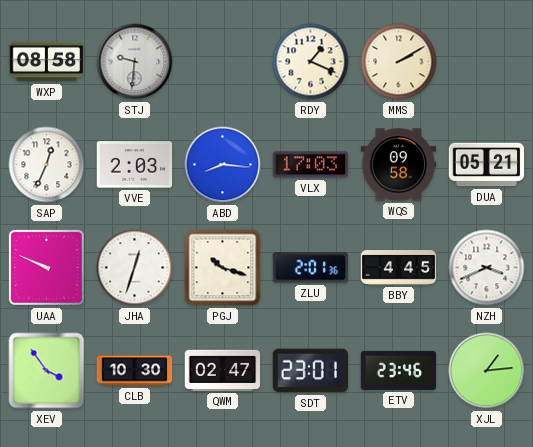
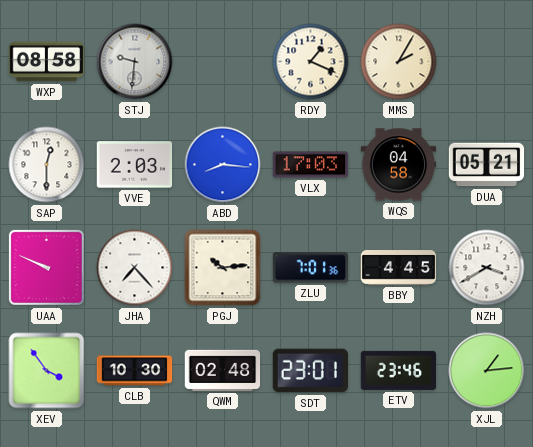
MMS: 2:10 -> 2:05 (399, 62)
SAP: 12:34 -> 12:30 (47, 165)
WQS: 09:58 -> 04:58 (399, 165)
JHA: 12:33 -> 7:23 (135, 268)
PGJ: 10:18 -> 10:14 (223, 268)
ZLU: 2:01 -> 7:01 (311, 268)
NZH: 3:41 -> 3:40 (487, 268)
QWM: 02:47 -> 02:48 (223, 370)
